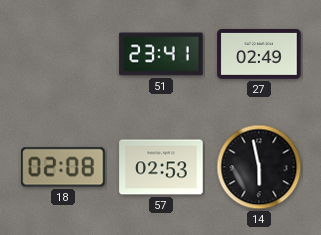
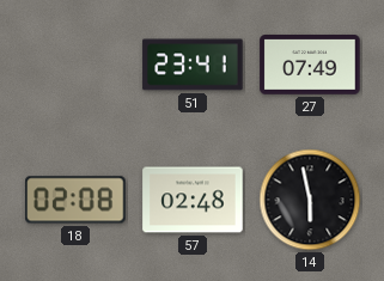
27: 02:49 -> 07:49 (310, 66)
57: 02:53 -> 02:48 (193, 200)
